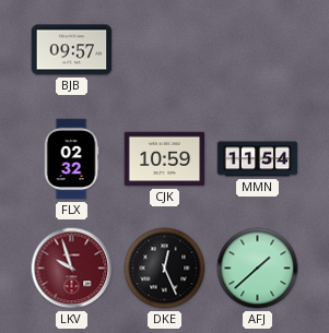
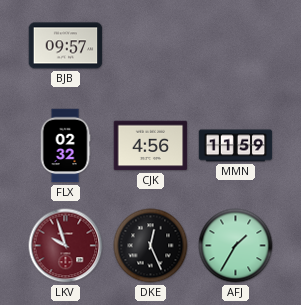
CJK: 10:59 -> 4:56 (151, 146)
MMN: 11:54 -> 11:59 (236, 146)
AFJ: 1:38 -> 1:35 (236, 246)
